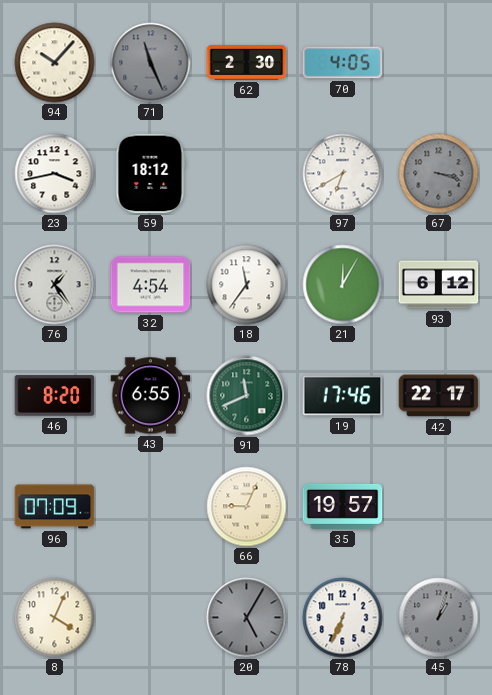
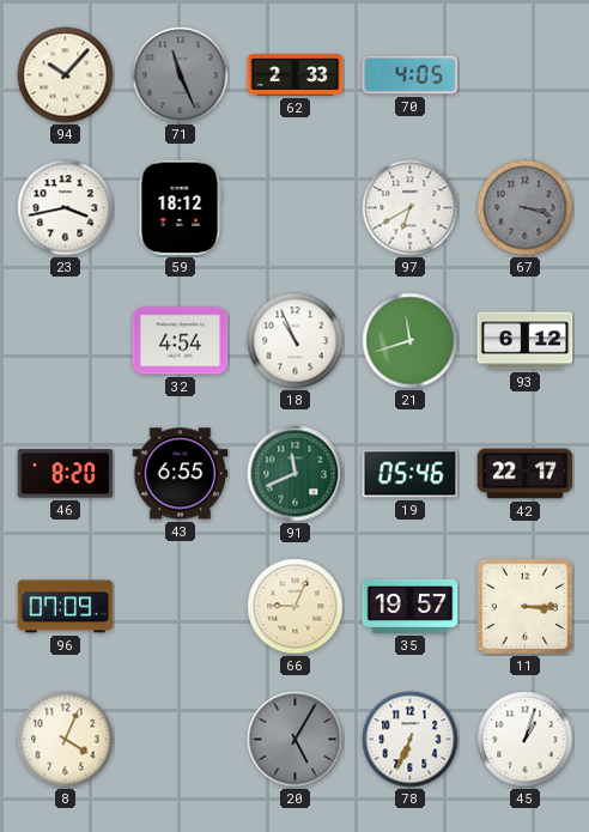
62: 2:30 -> 2:33 (296, 75)
76: 1:24 -> none (55, 285)
18: 11:36 -> 10:56 (296, 341)
21: 12:05 -> 11:42 (411, 341)
19: 17:46 -> 05:46 (411, 474)
11: none -> 3:15 (524, 607)
45 dial: grey -> white (526, 740)
